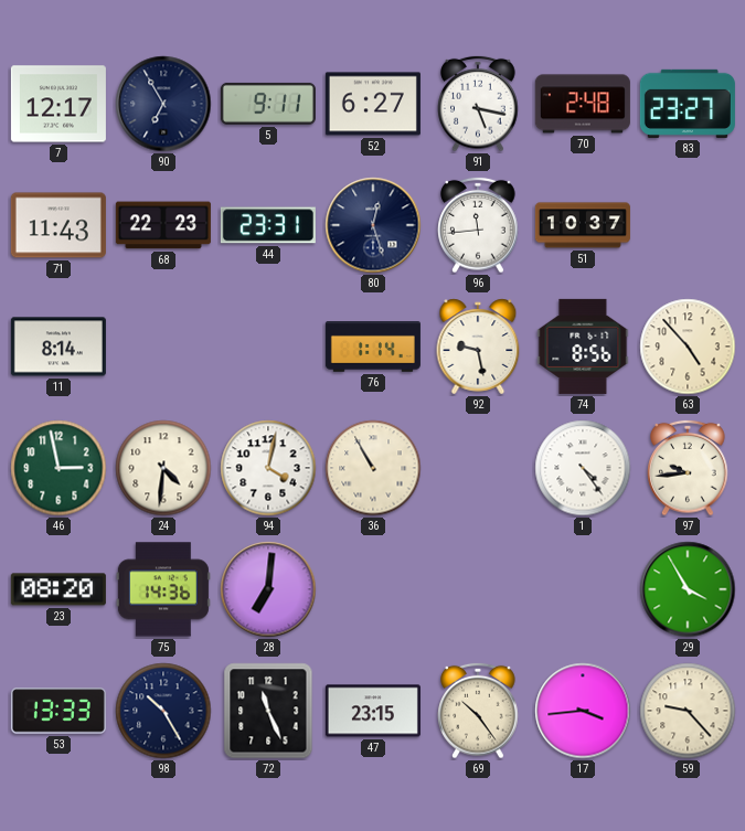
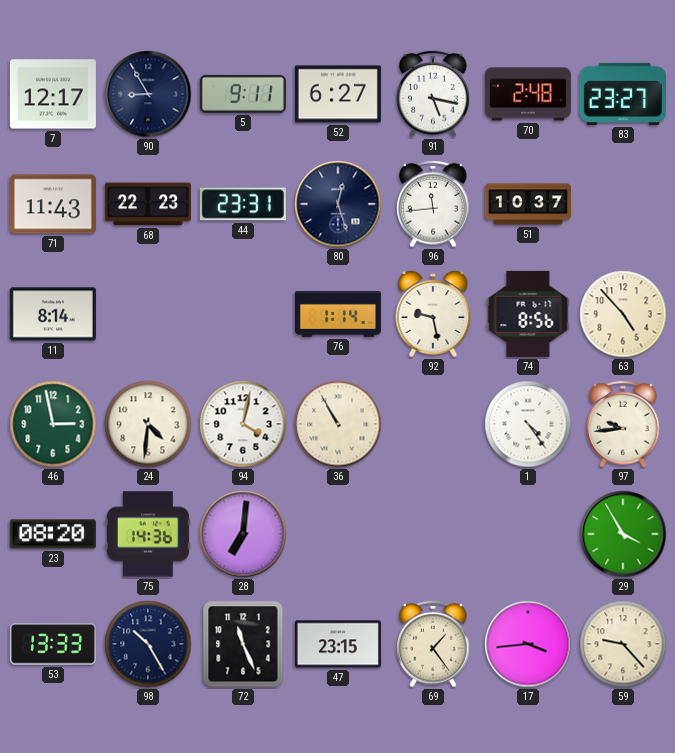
90: 6:55 -> 8:55 (148, 94)
69: 10:24 -> 1:24 (433, 644)
